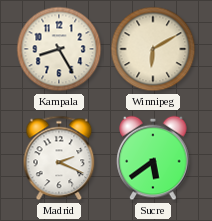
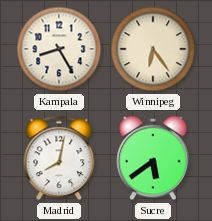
Winnipeg: 6:10 -> 6:24 (153, 49)
Madrid: 2:19 -> 8:02 (59, 158)
